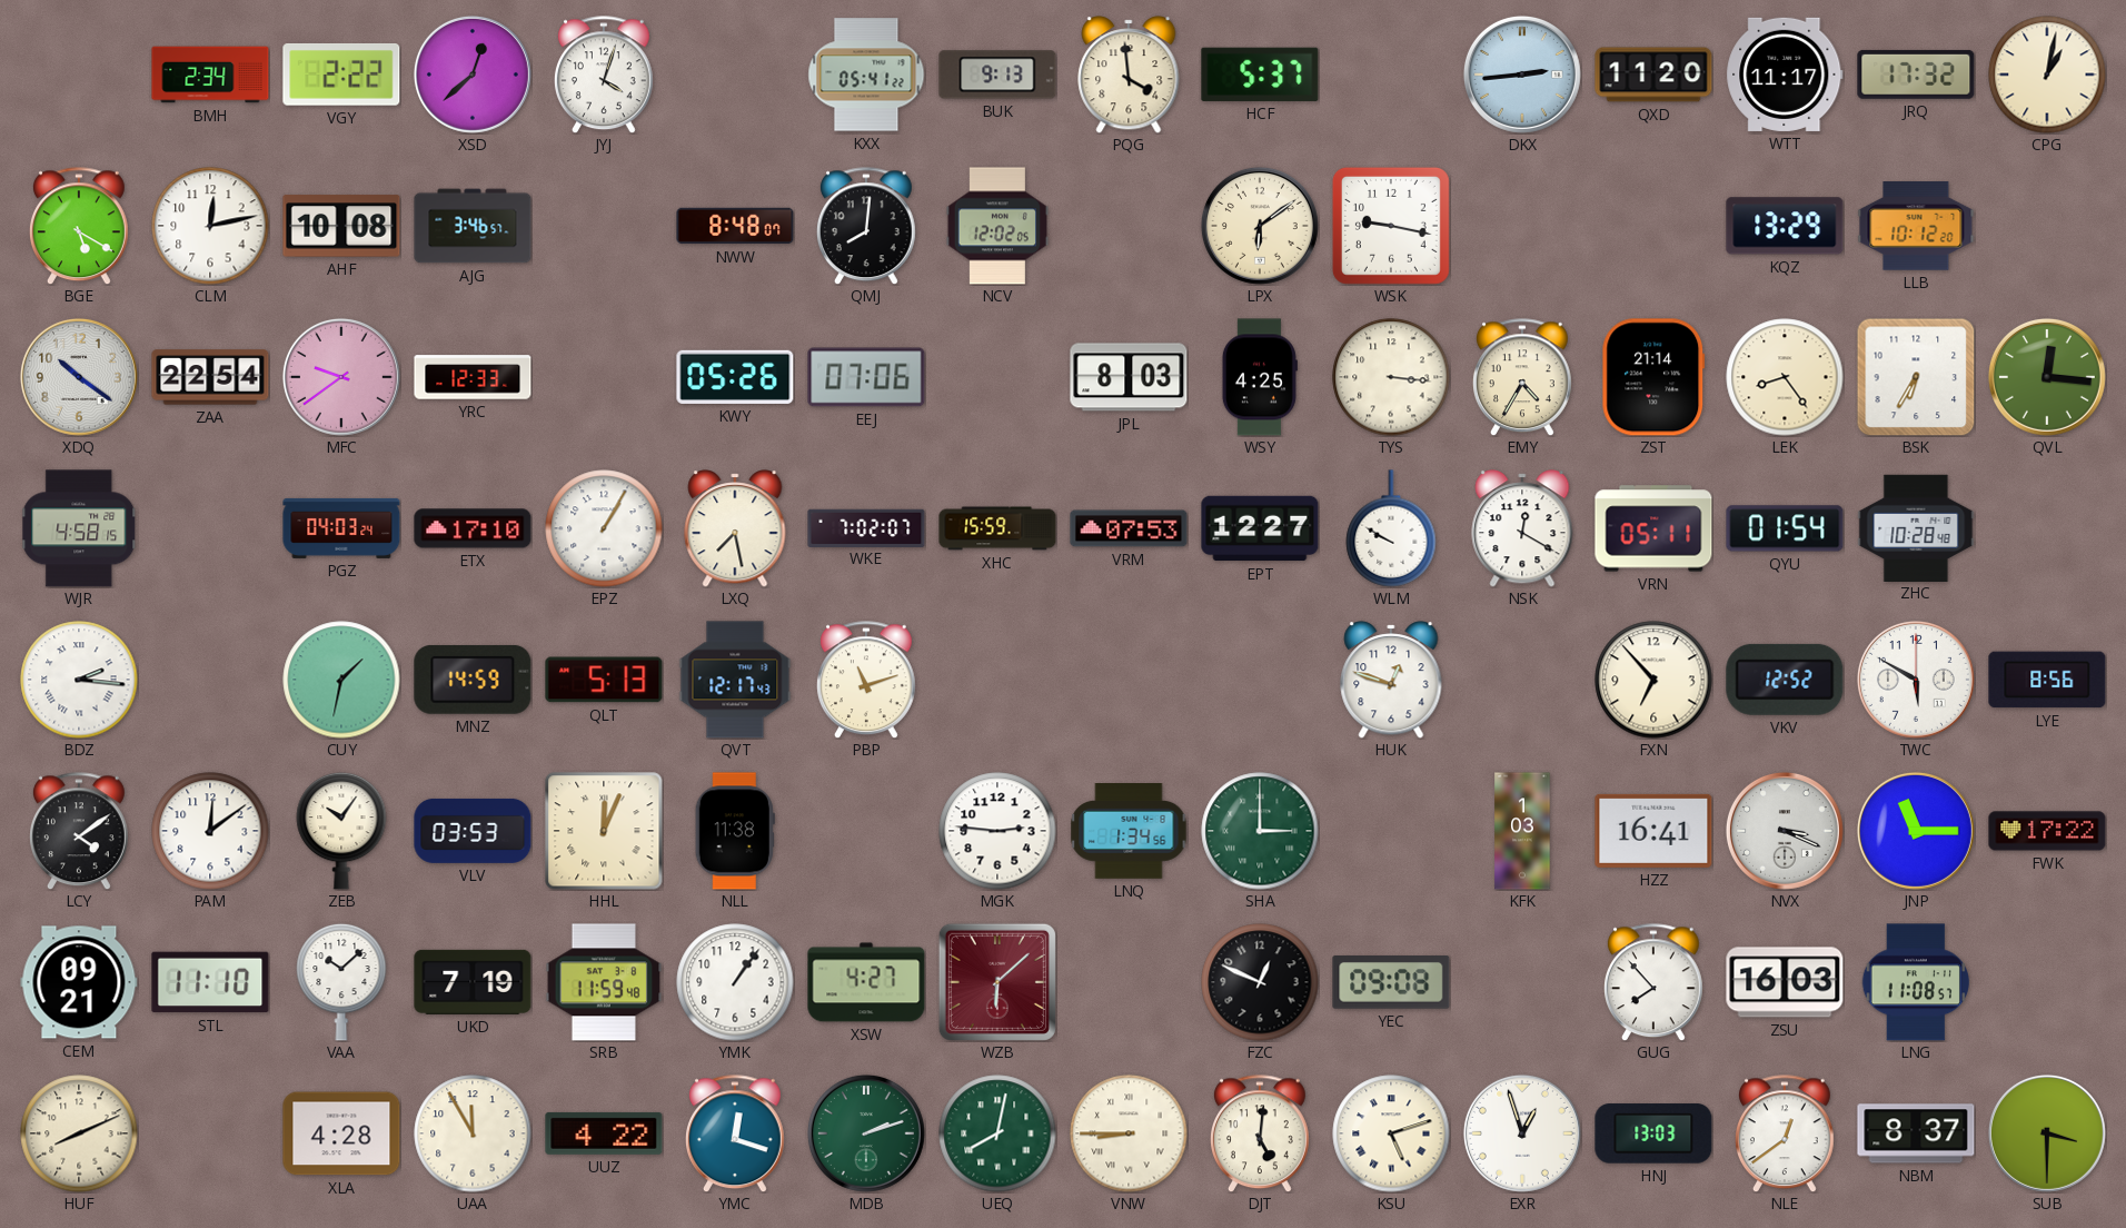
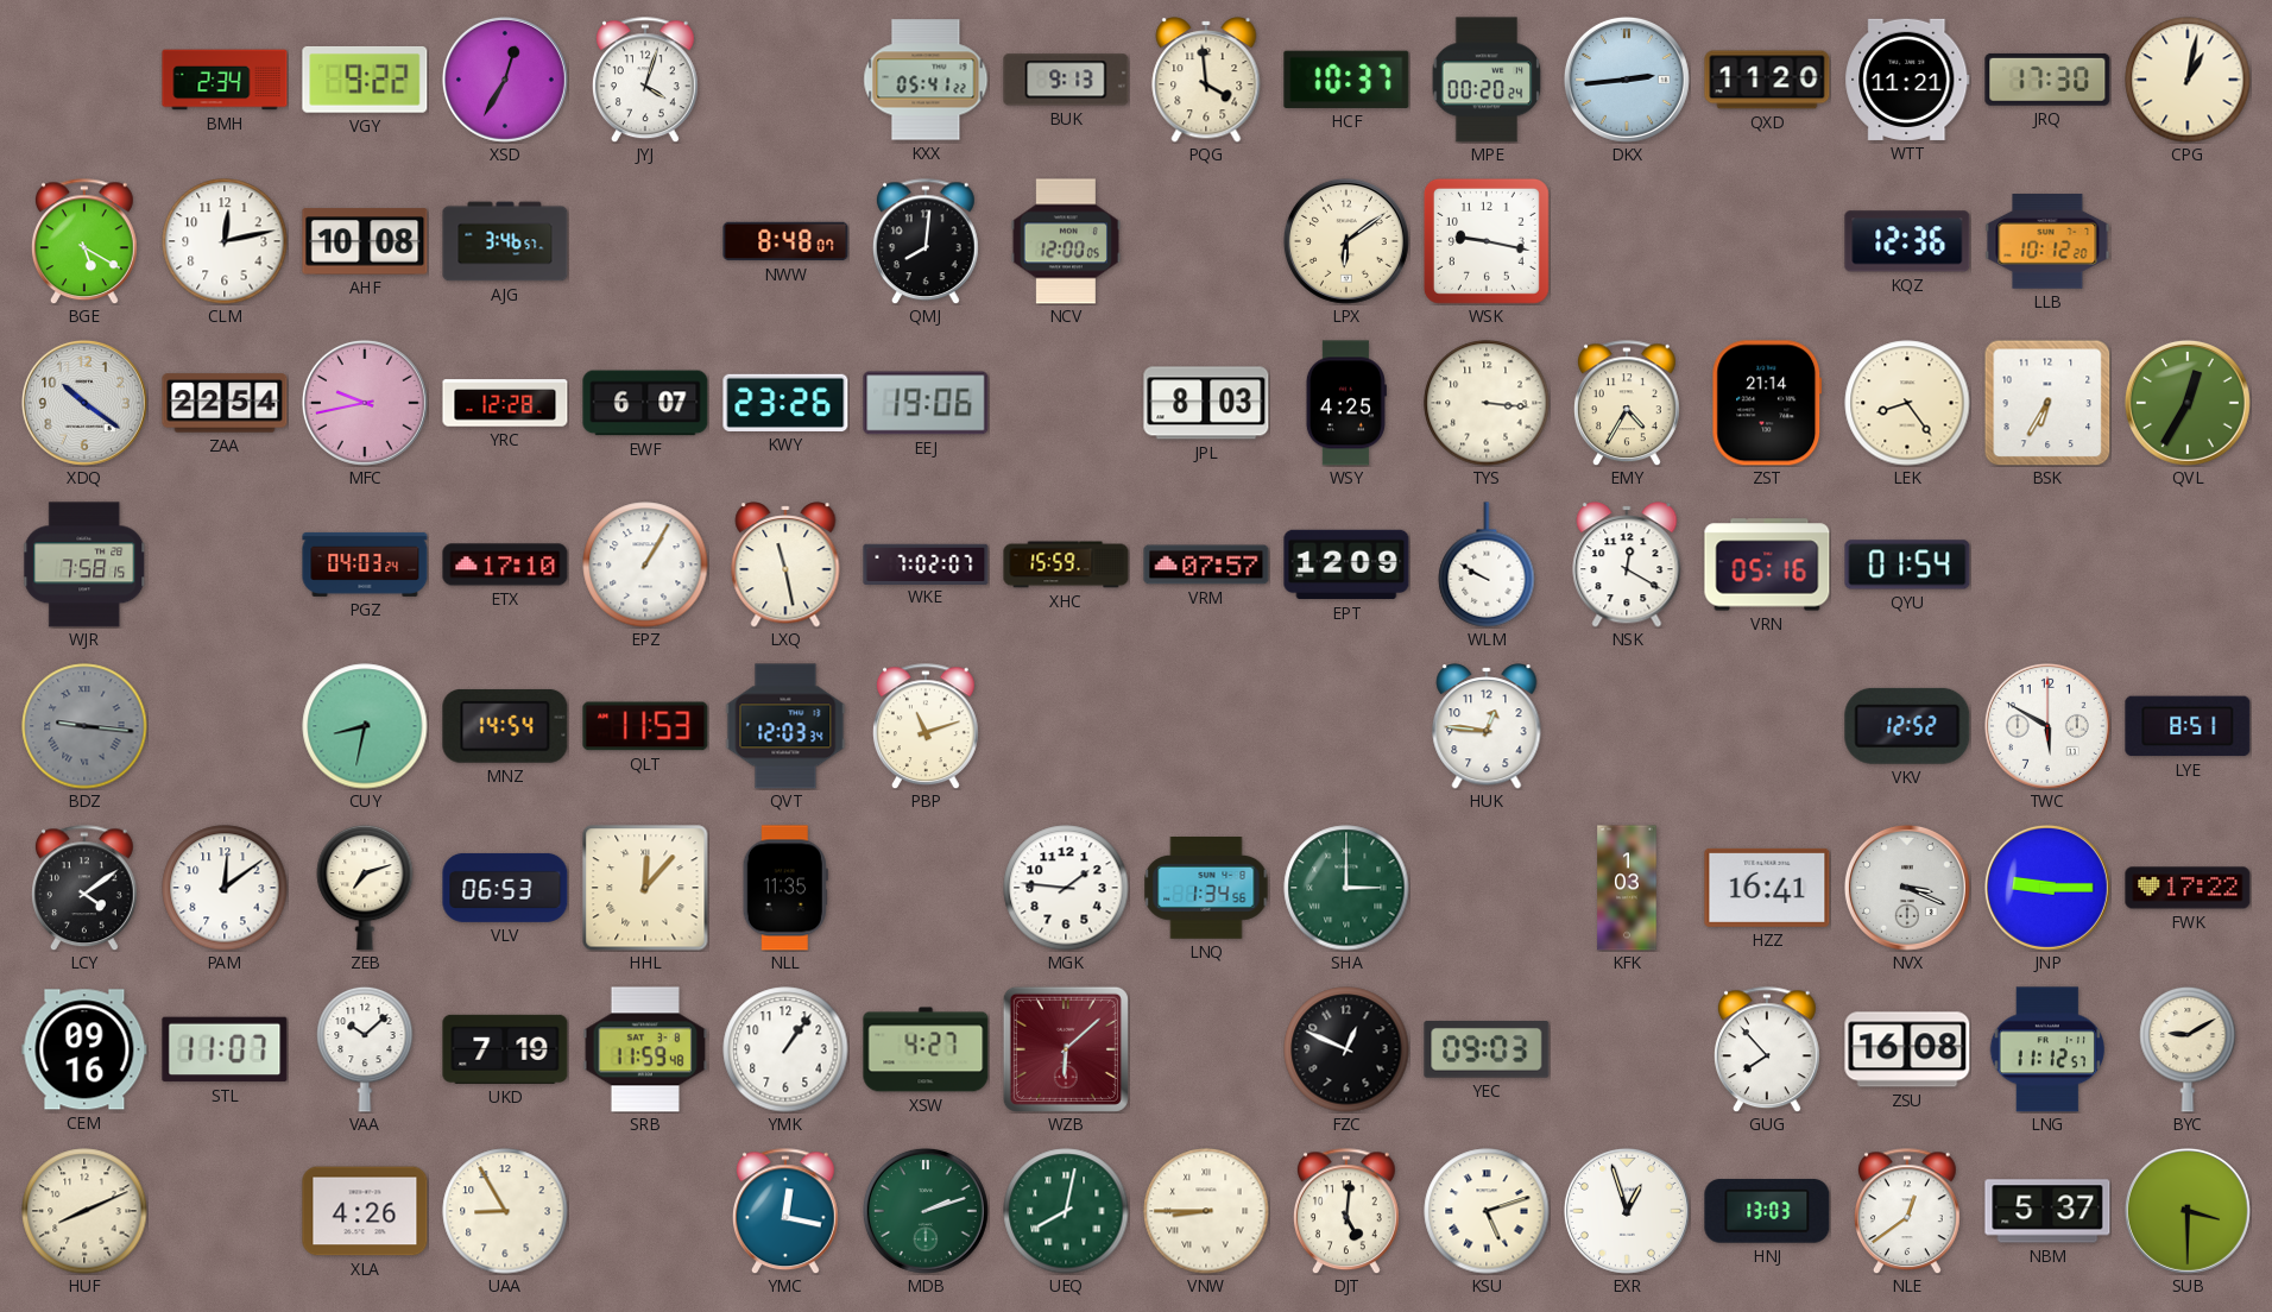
VGY: 2:22 -> 9:22 (365, 80)
XSD: 12:38 -> 12:35 (505, 80)
HCF: 5:37 -> 10:37 (1346, 80)
MPE: none -> 00:20 (1487, 80)
WTT: 11:17 -> 11:21 (1907, 80)
JRQ: 17:32 -> 17:30 (2047, 80)
NCV: 12:02 -> 12:00 (1065, 241)
KQZ: 13:29 -> 12:36 (1907, 241)
MFC: 9:39 -> 9:43 (365, 403)
YRC: 12:33 -> 12:28 (505, 403)
EWF: none -> 6:07 (645, 403)
KWY: 05:26 -> 23:26 (785, 403)
EEJ: 07:06 -> 19:06 (926, 403)
QVL: 12:16 -> 12:35 (2188, 403)
WJR: 4:58 -> 7:58 (84, 564)
LXQ: 7:28 -> 11:28 (785, 564)
VRM: 07:53 -> 07:57 (1206, 564)
EPT: 12:27 -> 12:09 (1346, 564)
VRN: 05:11 -> 05:16 (1767, 564)
ZHC: 10:28 -> none (1916, 527)
BDZ: 2:16 -> 9:16 (84, 726)
BDZ dial: white -> grey (84, 726)
CUY: 1:32 -> 8:32 (365, 726)
MNZ: 14:59 -> 14:54 (505, 726)
QLT: 5:13 -> 11:53 (645, 726)
QVT: 12:17 -> 12:03 (785, 726)
HUK: 12:48 -> 12:46 (1487, 726)
FXN: 6:53 -> none (1653, 680)
LYE: 8:56 -> 8:51 (2188, 726)
ZEB: 10:06 -> 7:12 (365, 888)
VLV: 03:53 -> 06:53 (505, 888)
HHL: 12:04 -> 12:07 (645, 888)
NLL: 11:38 -> 11:35 (785, 888)
MGK: 2:46 -> 1:46 (1066, 888)
JNP: 11:15 -> 9:15 (2047, 888)
CEM: 09:21 -> 09:16 (84, 1049)
STL: 11:10 -> 11:07 (225, 1049)
YEC: 09:08 -> 09:03 (1487, 1049)
ZSU: 16:03 -> 16:08 (1907, 1049)
LNG: 11:08 -> 11:12 (2047, 1049)
BYC: none -> 9:10 (2188, 1049)
XLA: 4:28 -> 4:26 (365, 1211)
UAA: 11:55 -> 8:55 (505, 1211)
UUZ: 4:22 -> none (604, 1133)
YMC: 12:18 -> 12:17 (785, 1211)
NBM: 8:37 -> 5:37 (2047, 1211)
